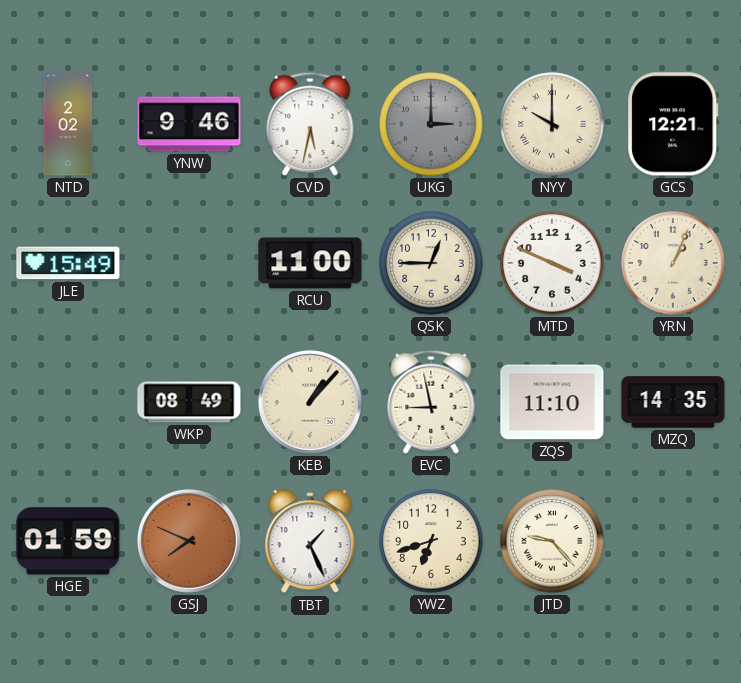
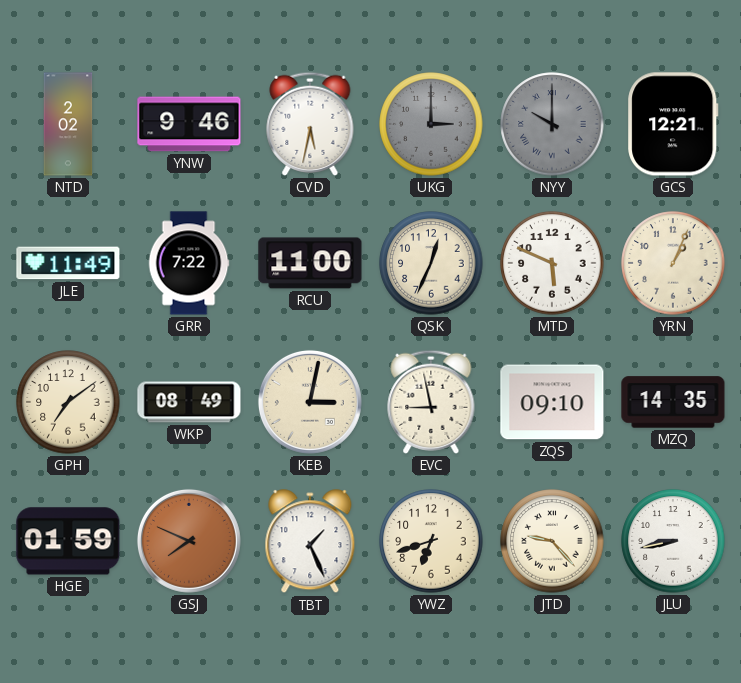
NYY dial: cream -> grey (552, 124)
JLE: 15:49 -> 11:49 (68, 263)
GRR: none -> 7:22 (189, 263)
QSK: 12:45 -> 12:34 (431, 263)
MTD: 3:49 -> 5:49 (552, 263)
GPH: none -> 7:09 (68, 402)
KEB: 1:07 -> 3:02 (310, 402)
ZQS: 11:10 -> 09:10 (552, 402)
JLU: none -> 8:43 (673, 541)
